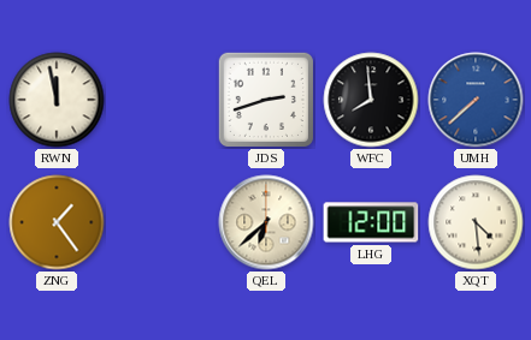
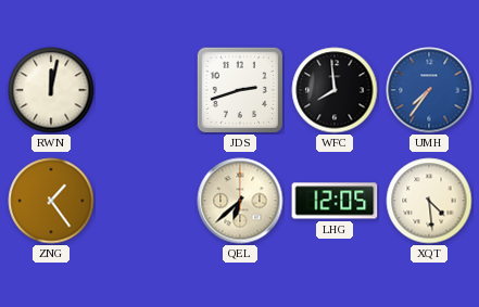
RWN: 11:58 -> 12:02 (51, 90)
UMH: 7:38 -> 7:36 (429, 90)
LHG: 12:00 -> 12:05 (335, 201)
